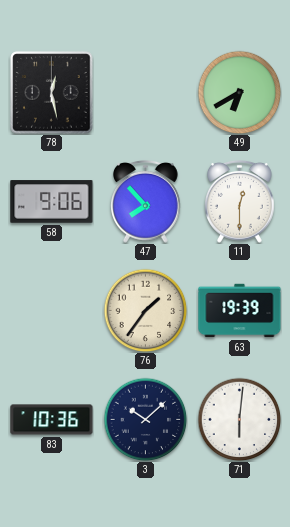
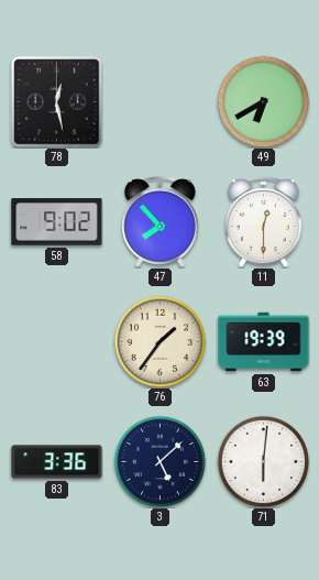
58: 9:06 -> 9:02 (57, 222)
83: 10:36 -> 3:36 (57, 462)
3: 10:08 -> 5:08 (159, 461)
